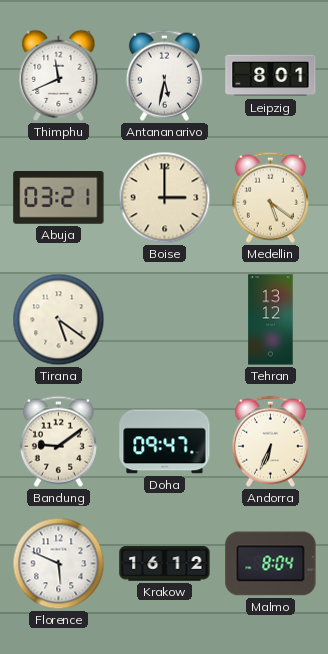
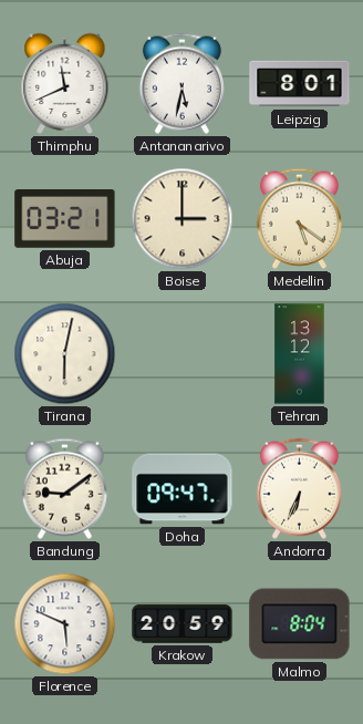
Tirana: 5:21 -> 6:02 (65, 354)
Krakow: 16:12 -> 20:59 (183, 624)
